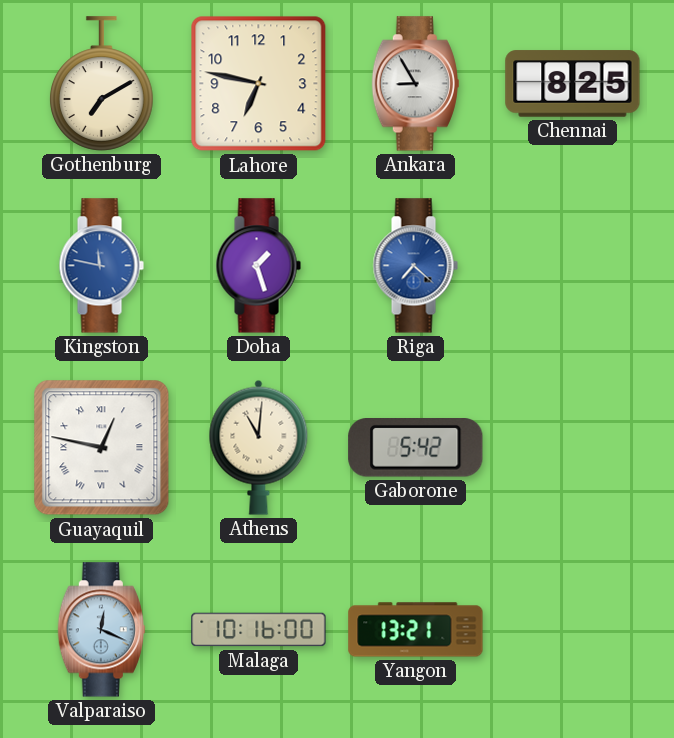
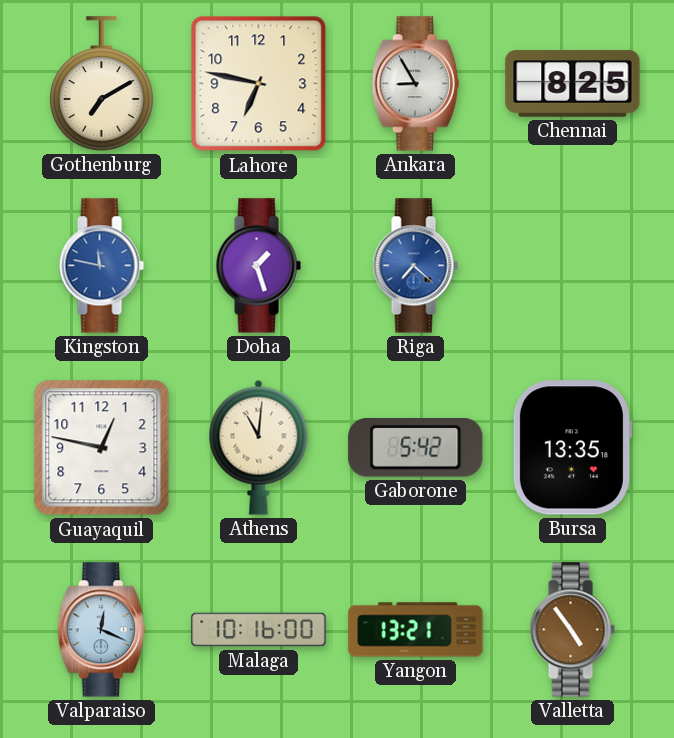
Guayaquil numerals: Roman -> Arabic (102, 448)
Bursa: none -> 13:35 (572, 448)
Valletta: none -> 4:54 (572, 630)
